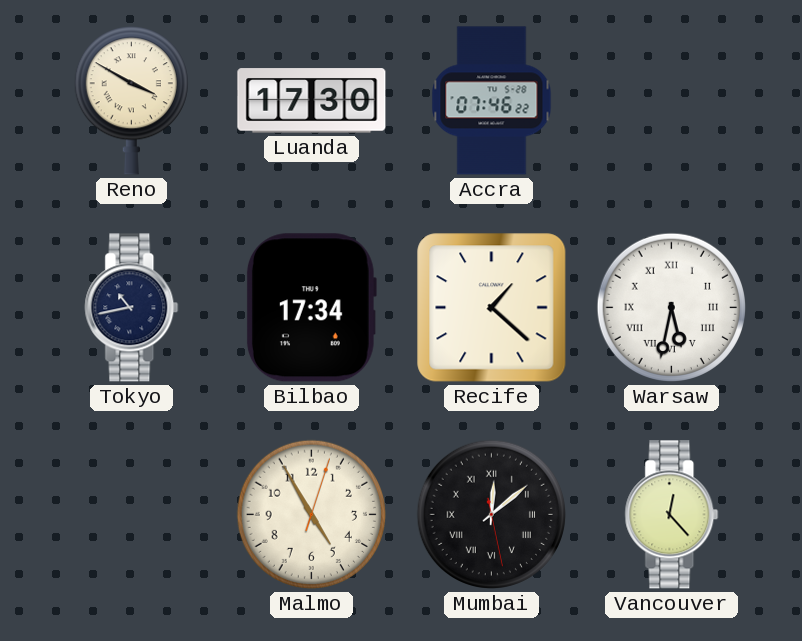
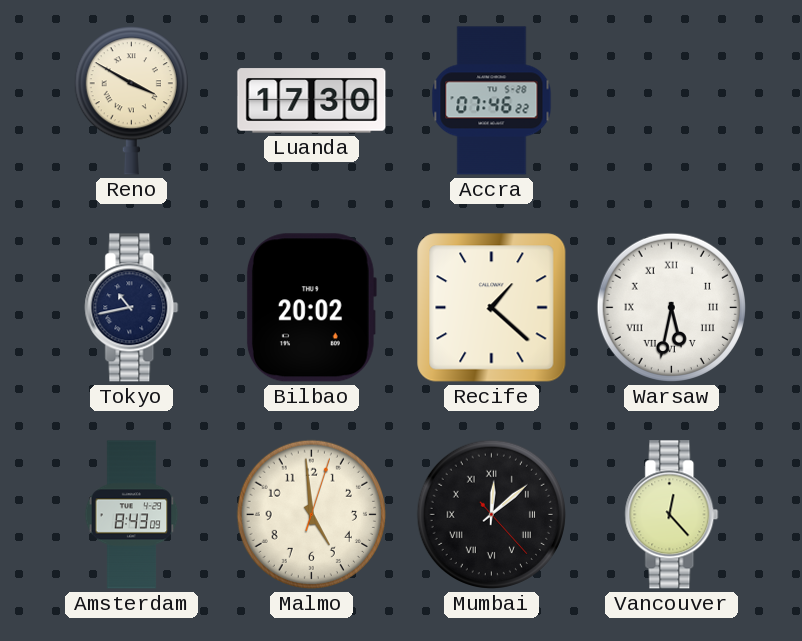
Bilbao: 17:34 -> 20:02 (311, 308)
Amsterdam: none -> 8:43 (132, 515)
Malmo: 4:55 -> 4:59 (311, 514)
Mumbai: 12:08:28 -> 12:08:23 (491, 514)
